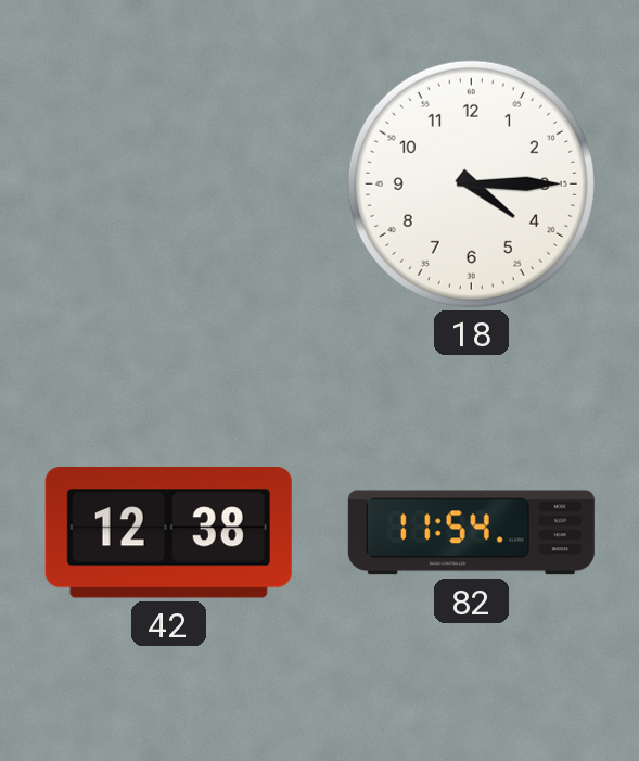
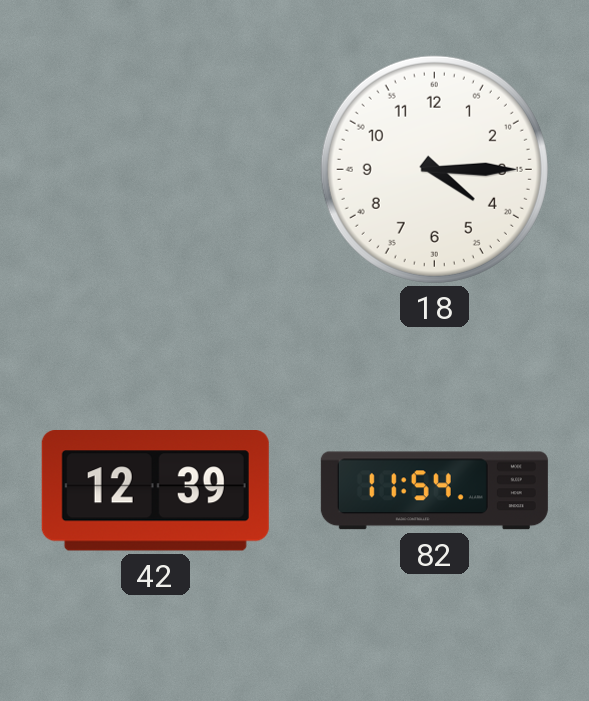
42: 12:38 -> 12:39 (155, 490)
